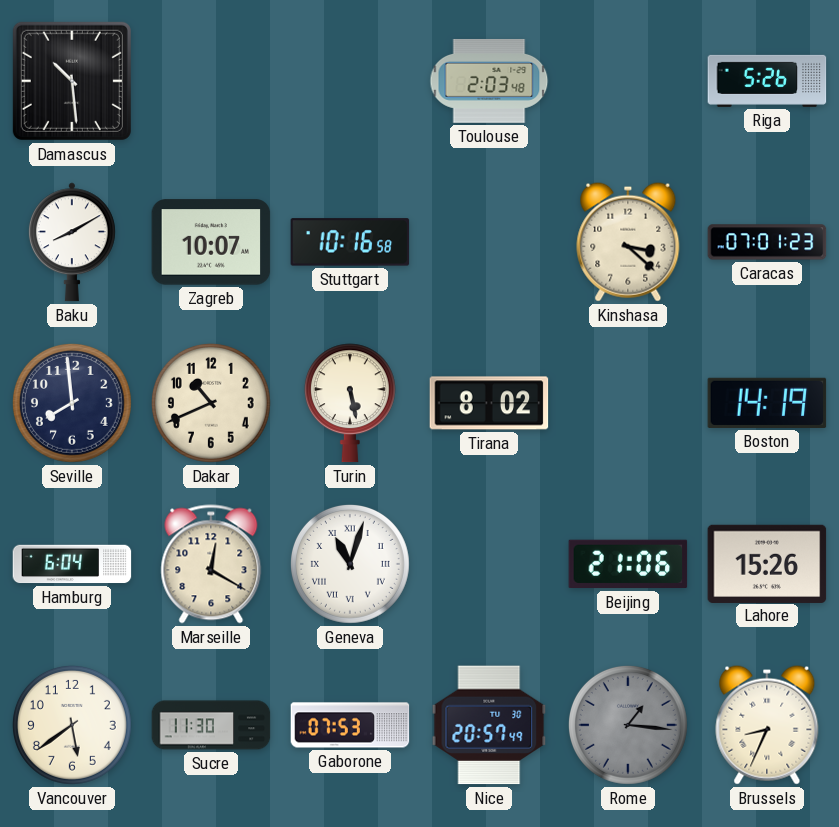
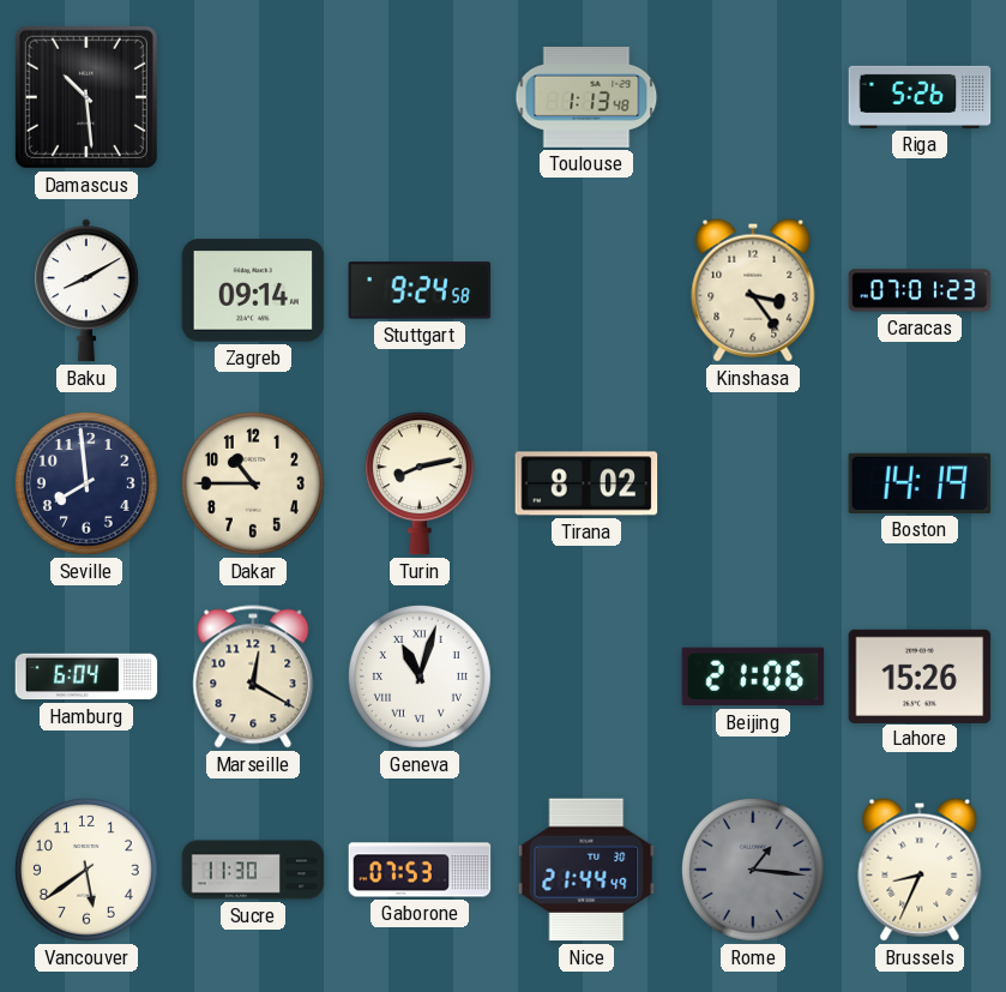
Toulouse: 2:03 -> 1:13 (586, 97)
Zagreb: 10:07 -> 09:14 (253, 290)
Stuttgart: 10:16 -> 9:24 (420, 290)
Kinshasa: 3:22 -> 3:24 (753, 290)
Dakar: 10:41 -> 10:45 (253, 483)
Turin: 5:28 -> 8:13 (420, 483)
Nice: 20:57 -> 21:44 (586, 870)
